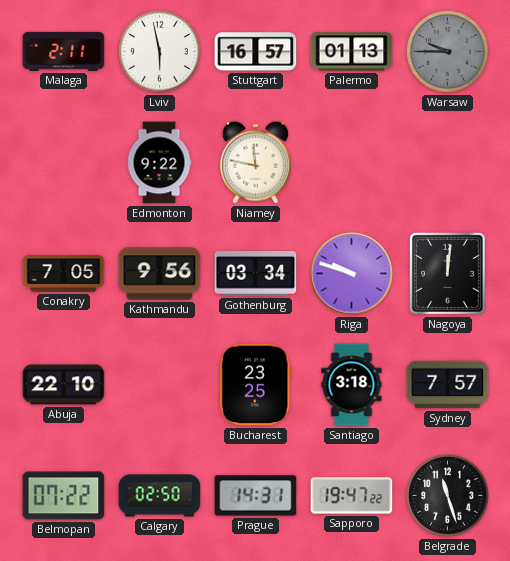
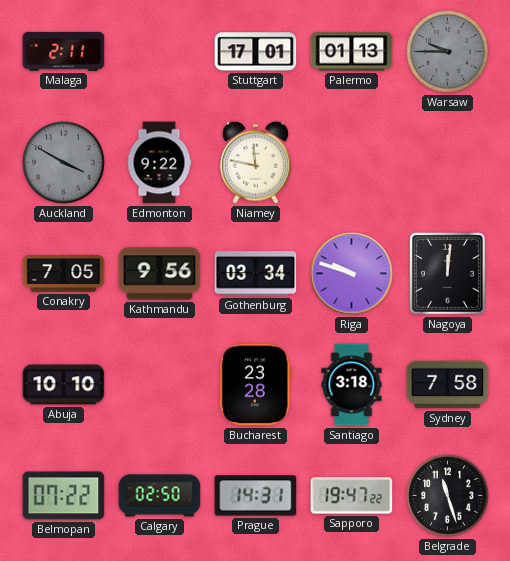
Lviv: 5:58 -> none (160, 52)
Stuttgart: 16:57 -> 17:01 (256, 52)
Auckland: none -> 3:50 (64, 163)
Abuja: 22:10 -> 10:10 (64, 385)
Bucharest: 23:25 -> 23:28 (255, 385)
Sydney: 7:57 -> 7:58 (448, 385)
